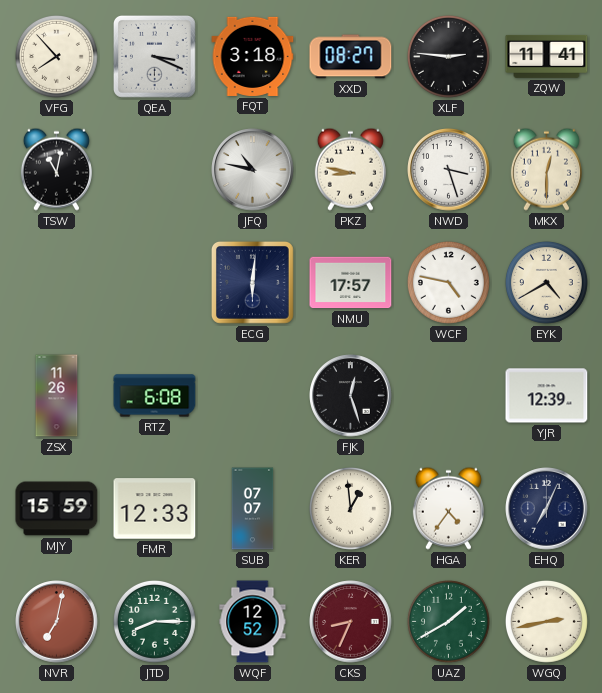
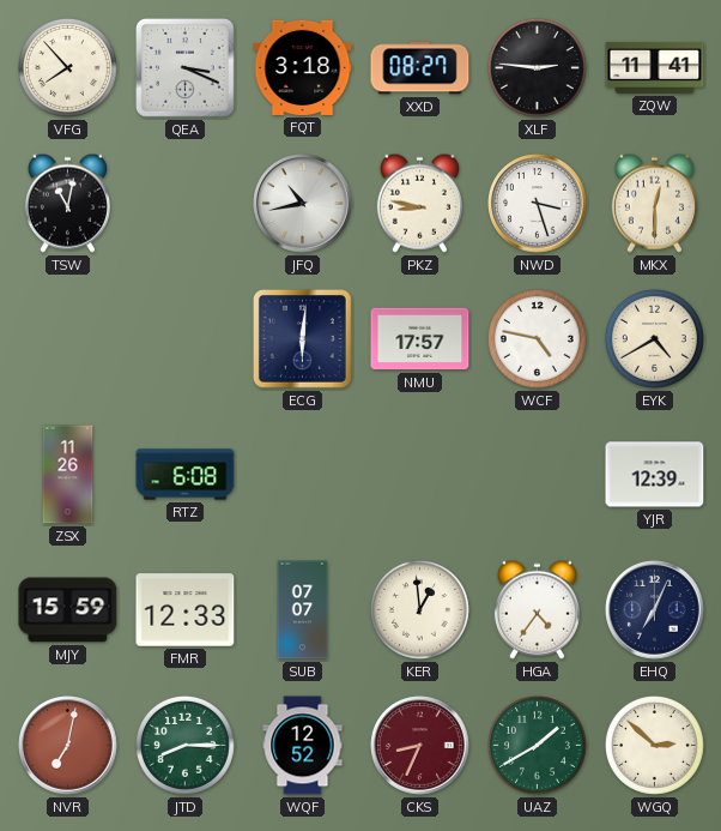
JFQ: 10:47 -> 10:43 (303, 204)
FJK: 12:27 -> none (351, 396)
WGQ: 2:43 -> 2:52 (654, 745)
